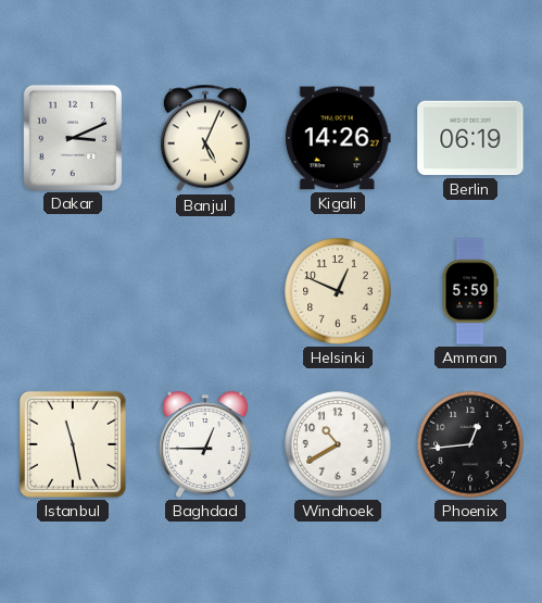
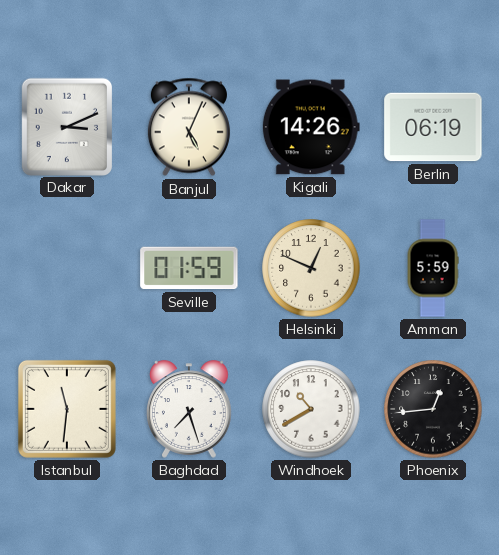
Seville: none -> 01:59 (189, 268)
Istanbul: 11:28 -> 11:31 (67, 409)
Baghdad: 12:45 -> 7:27 (190, 409)
